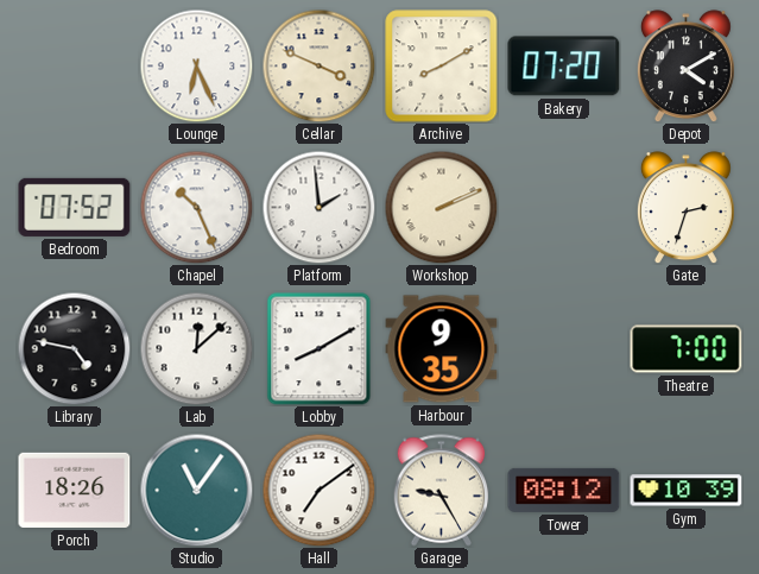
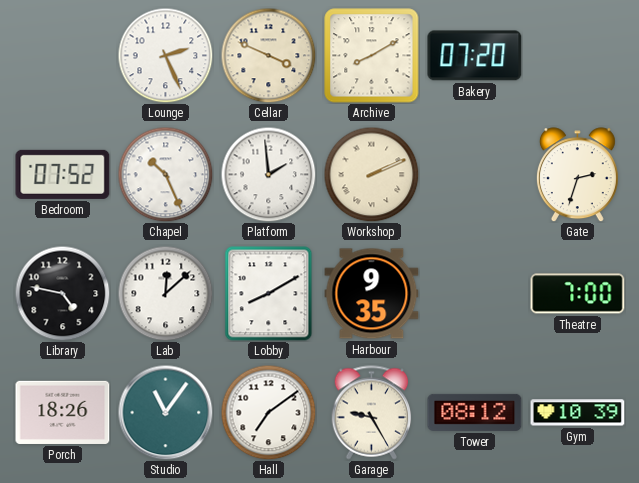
Lounge: 6:26 -> 2:26 (165, 55)
Depot: 4:10 -> none (685, 67)
